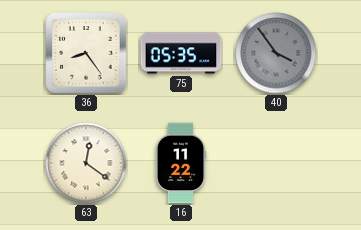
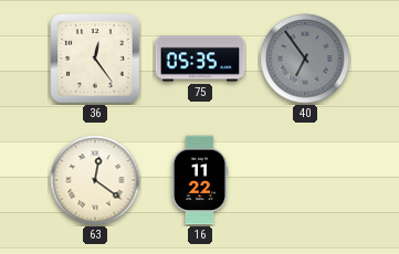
36: 8:24 -> 12:24 (95, 59)
40: 3:54 -> 6:54 (305, 59)
